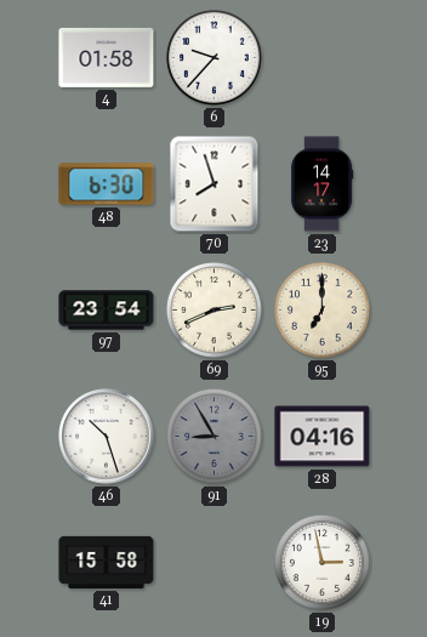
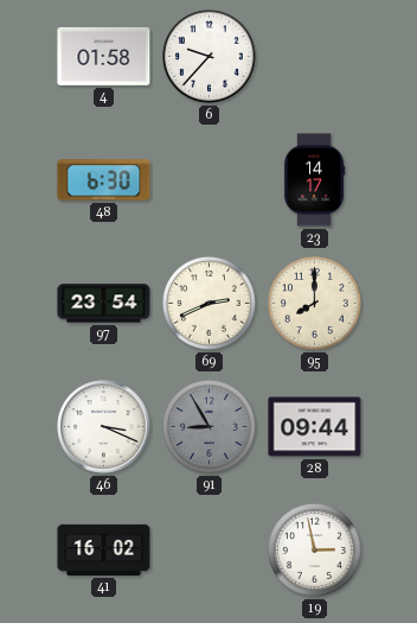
70: 7:57 -> none (215, 184)
95: 7:00 -> 8:00 (315, 304)
46: 10:27 -> 3:19 (104, 427)
28: 04:16 -> 09:44 (315, 427)
41: 15:58 -> 16:02 (104, 549)
